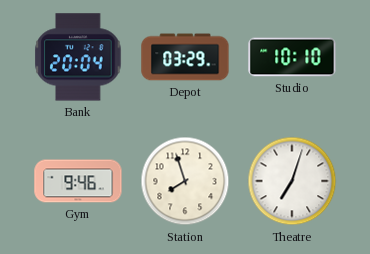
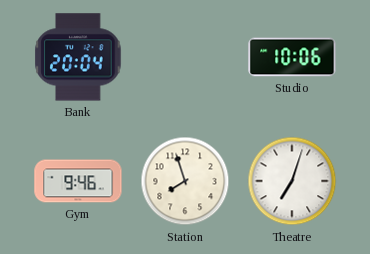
Depot: 03:29 -> none (185, 57)
Studio: 10:10 -> 10:06 (292, 57)
